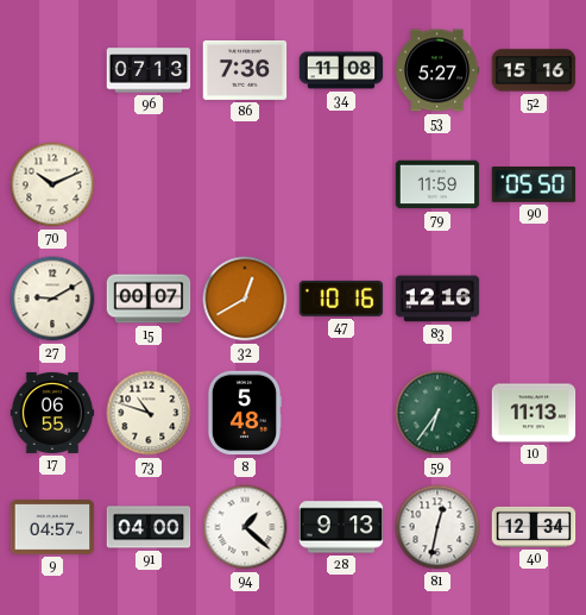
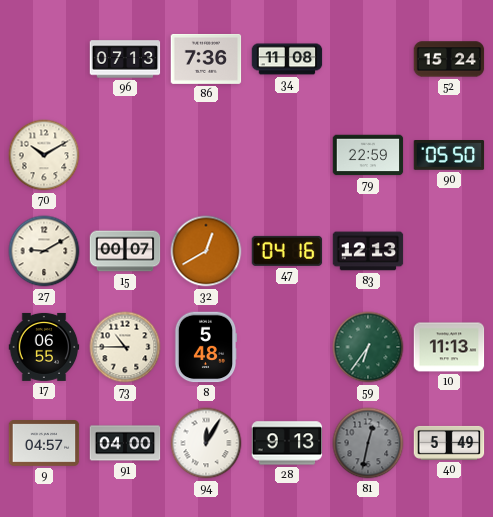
53: 5:27 -> none (439, 70)
52: 15:16 -> 15:24 (449, 59)
70: 10:11 -> 10:10 (44, 155)
79: 11:59 -> 22:59 (368, 155)
47: 10:16 -> 04:16 (287, 251)
83: 12:16 -> 12:13 (368, 251)
73: 10:48 -> 10:45 (125, 347)
94: 1:22 -> 12:05 (206, 443)
81 dial: white -> grey (368, 443)
40: 12:34 -> 5:49 (449, 443)
